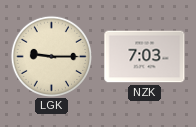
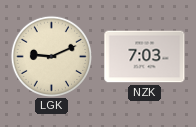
LGK: 9:15 -> 9:11 (51, 56)
